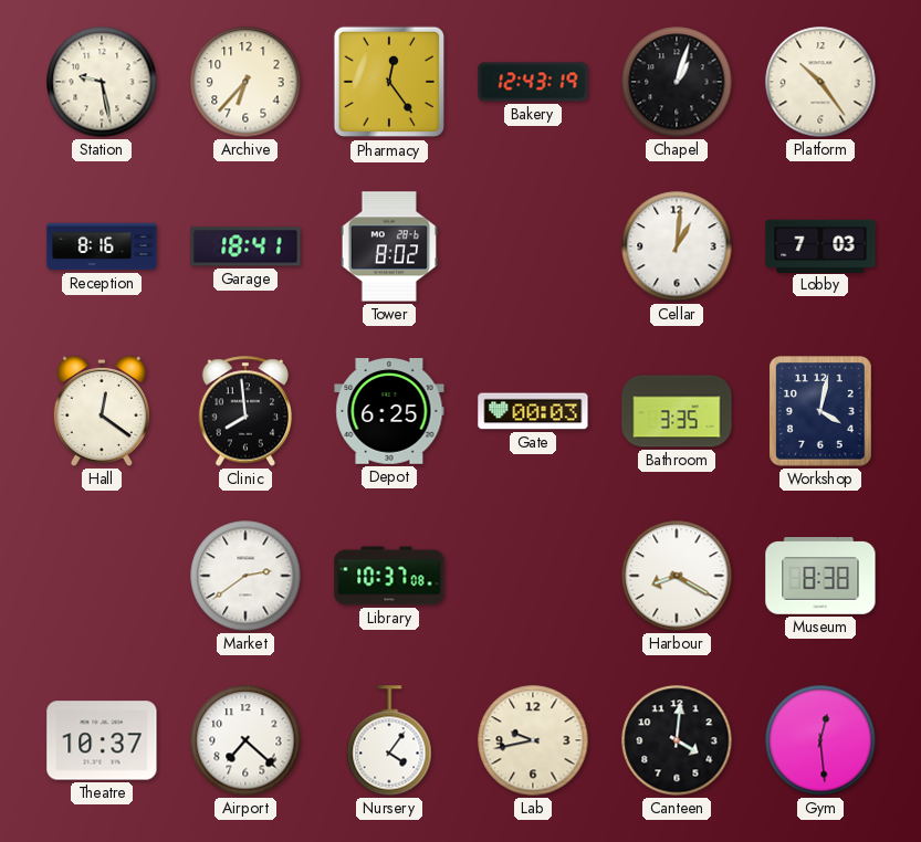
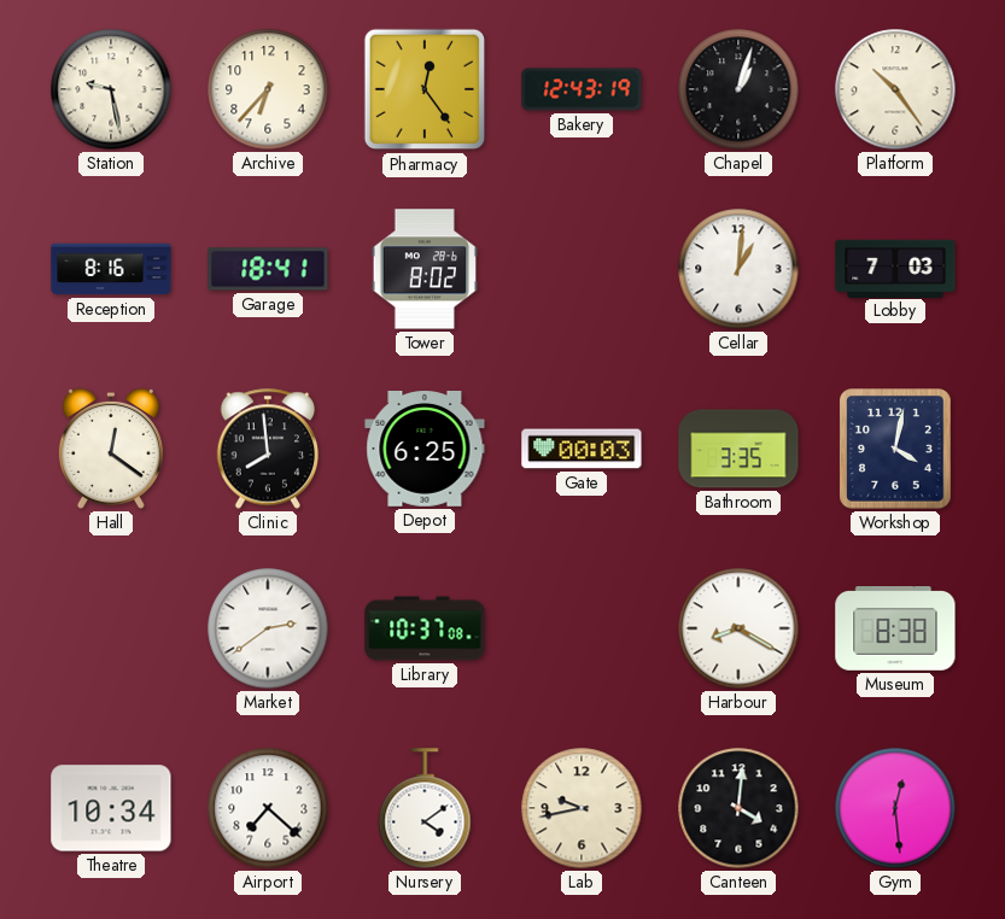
Theatre: 10:37 -> 10:34 (111, 808)
Nursery: 4:06 -> 4:09 (425, 808)
